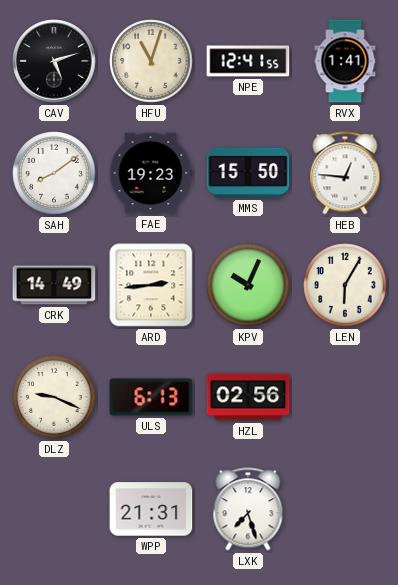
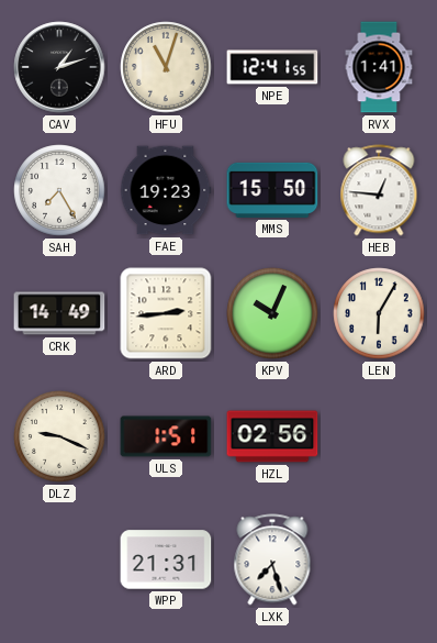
CAV: 5:12 -> 1:12 (59, 67)
SAH: 8:09 -> 7:25 (59, 190)
ULS: 6:13 -> 1:51 (166, 436)
